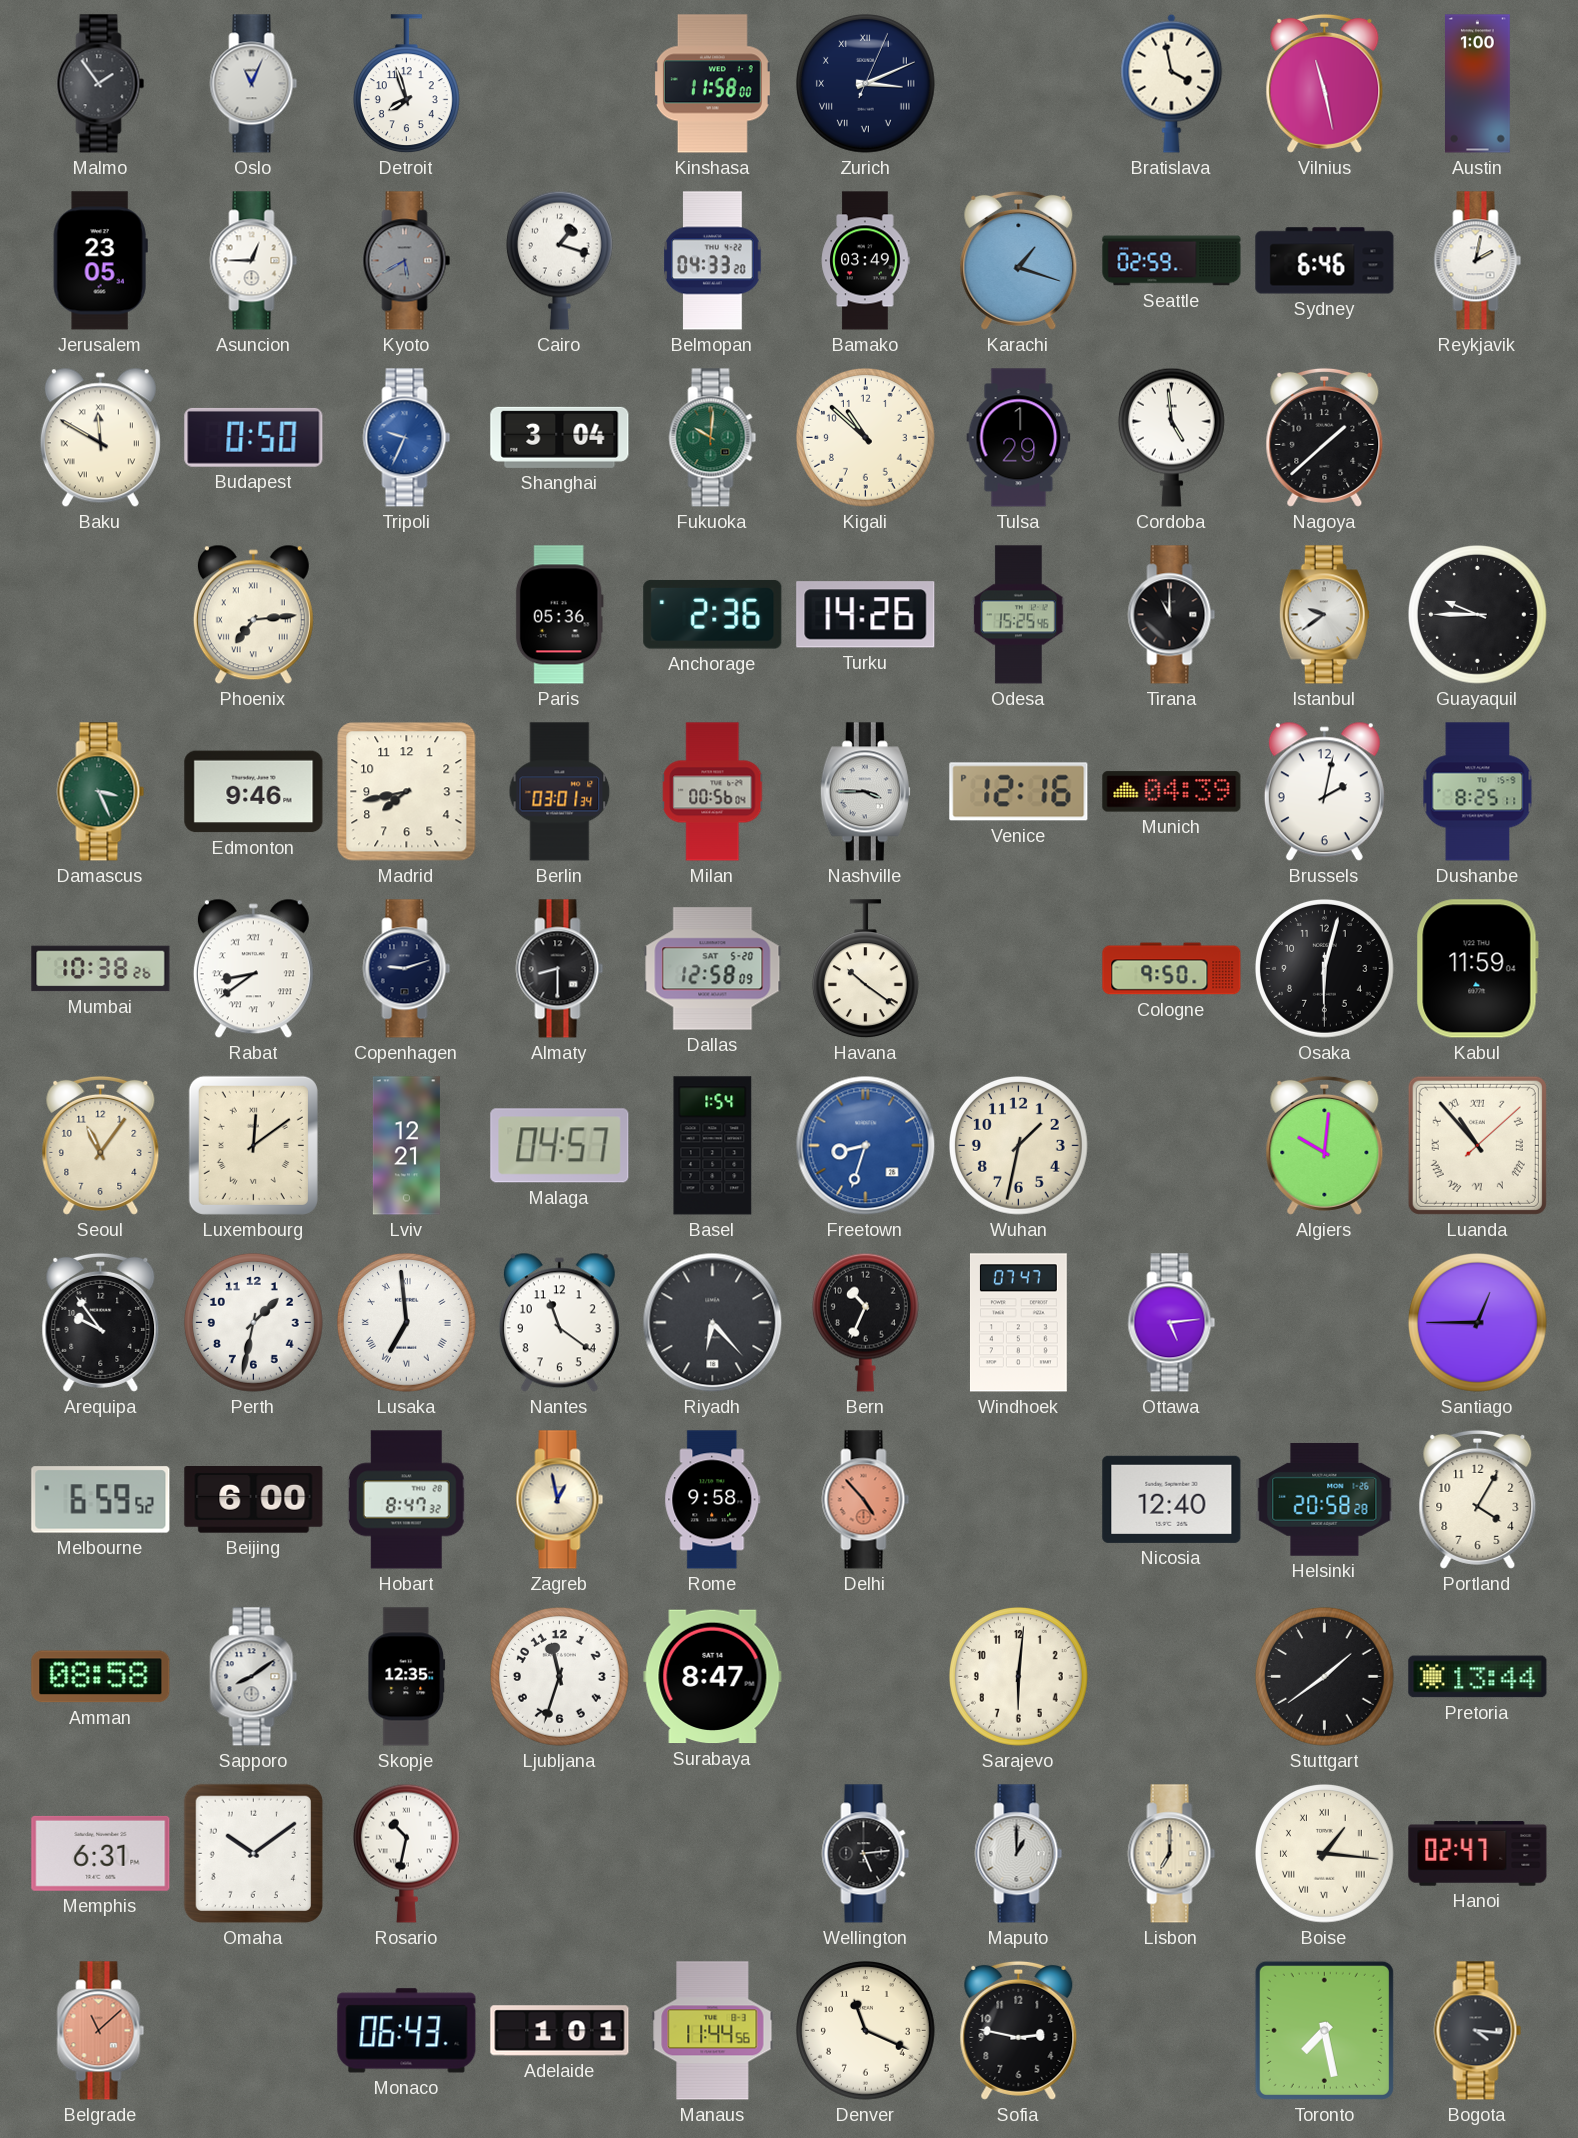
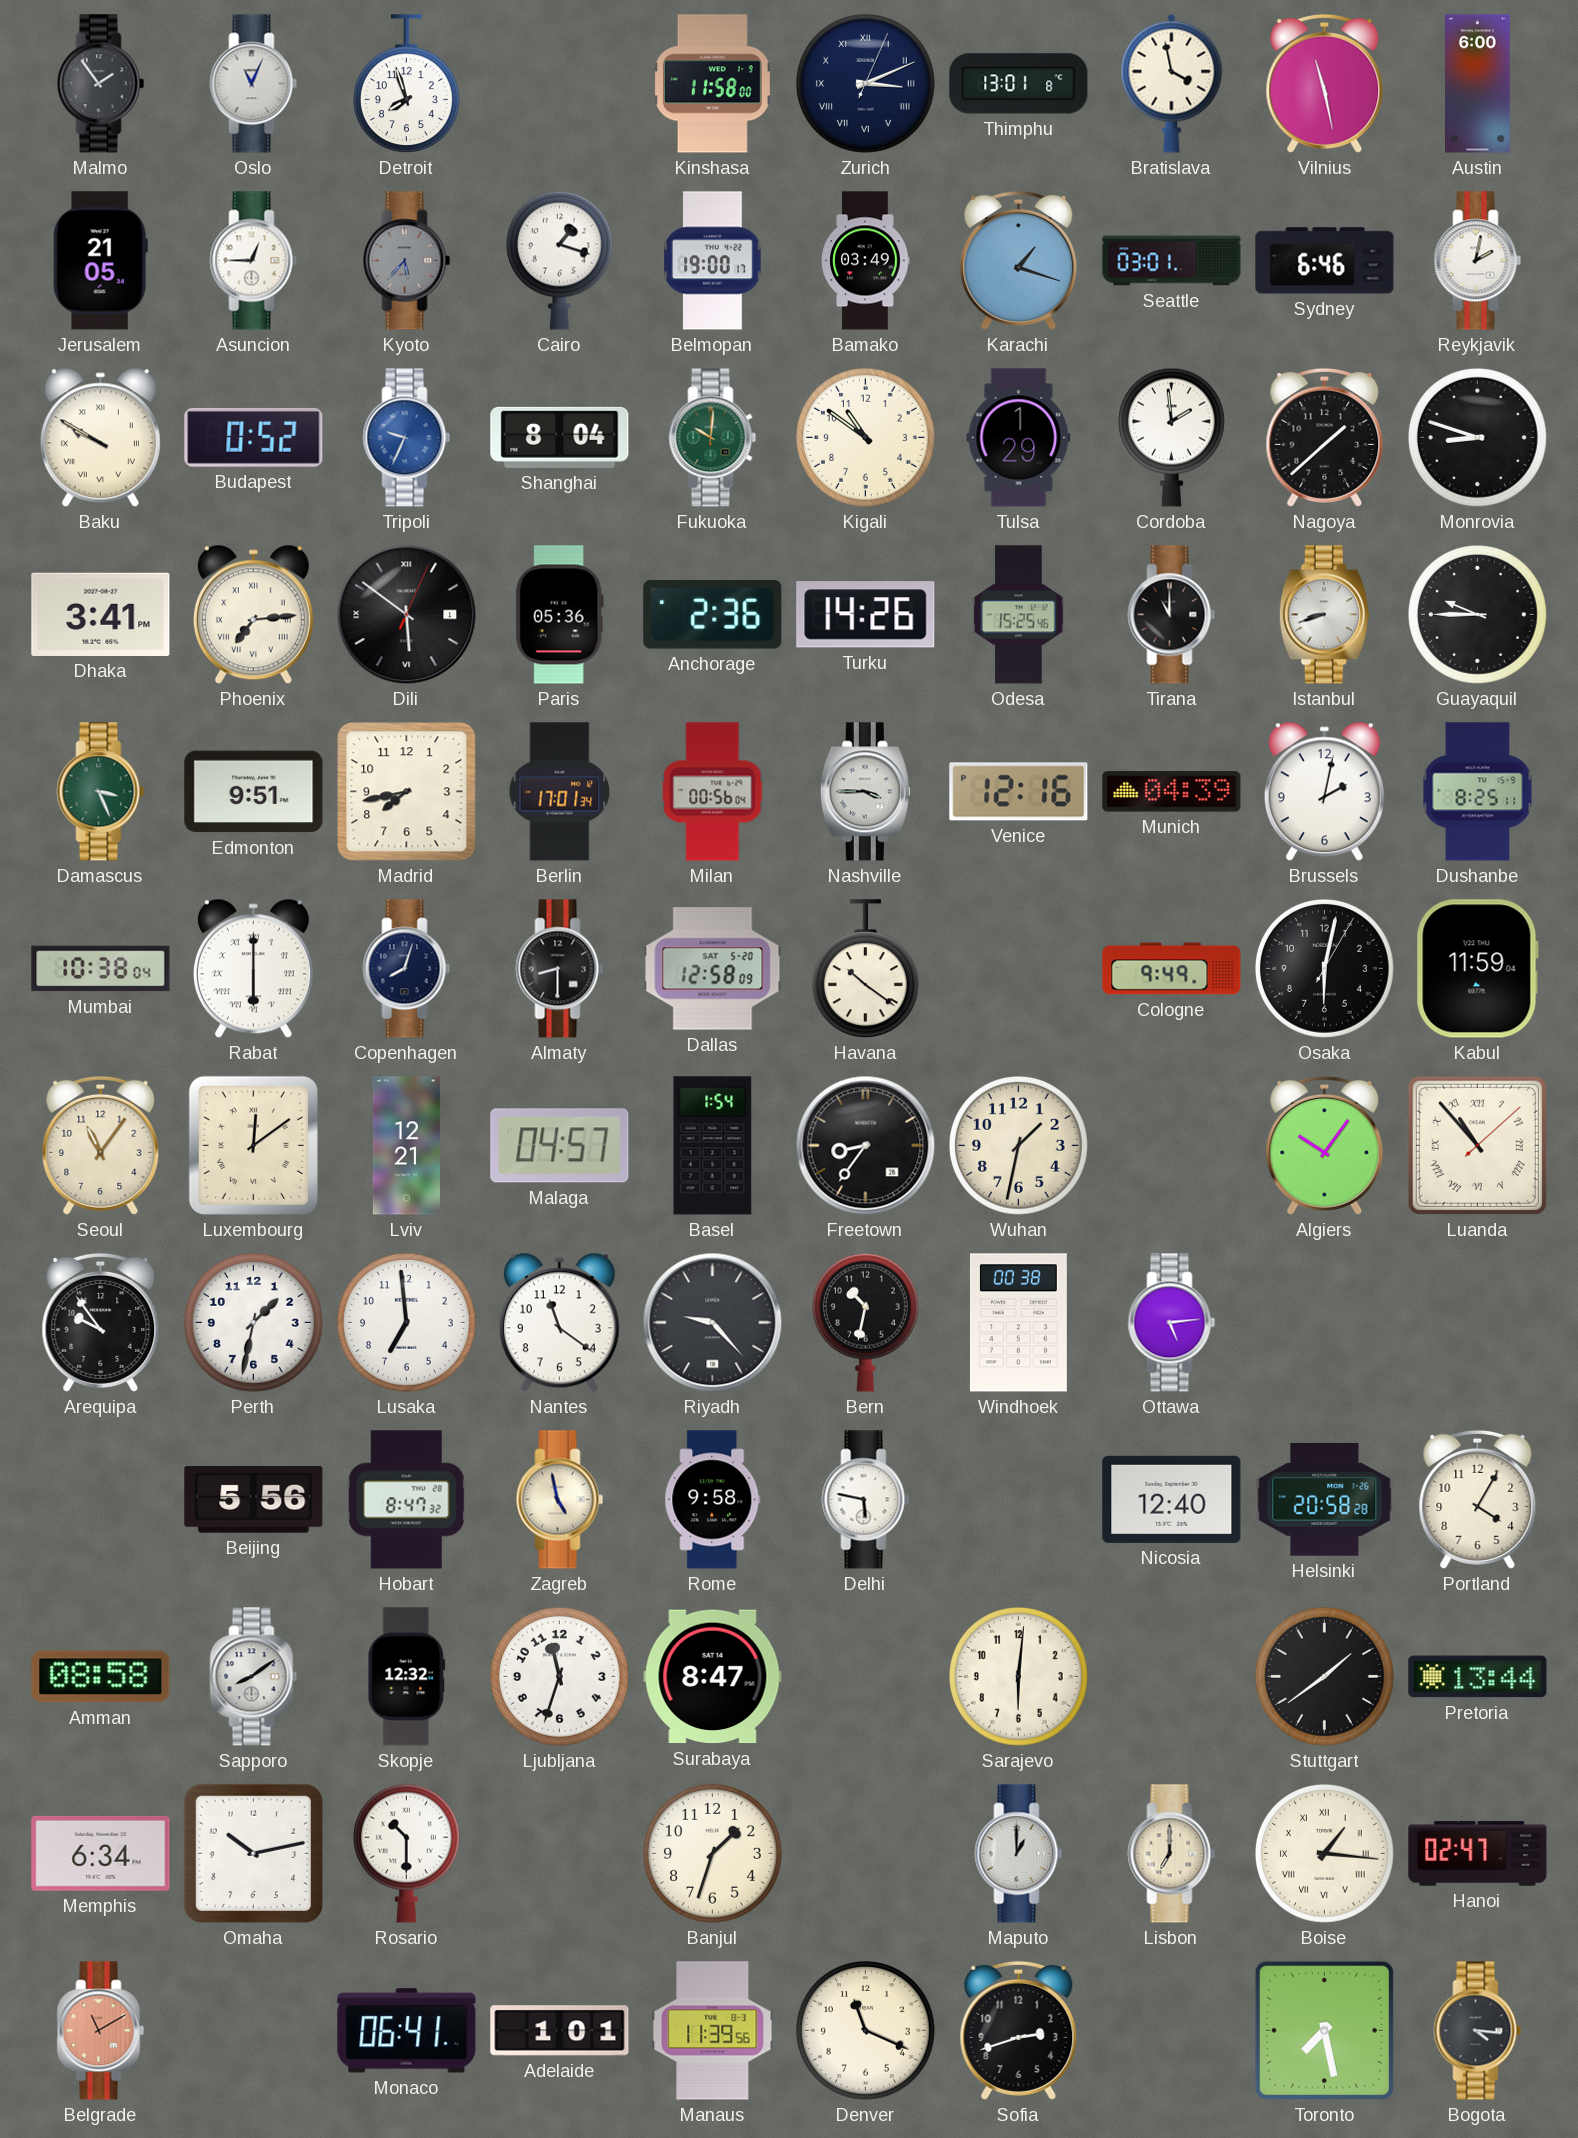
Thimphu: none -> 13:01 (1019, 84)
Austin: 1:00 -> 6:00 (1478, 84)
Jerusalem: 23:05 -> 21:05 (100, 261)
Kyoto: 5:40 -> 5:37 (407, 261)
Belmopan: 04:33 -> 19:00 (713, 261)
Seattle: 02:59 -> 03:01 (1172, 261)
Baku: 11:50 -> 9:50 (100, 438)
Budapest: 0:50 -> 0:52 (254, 437)
Shanghai: 3:04 -> 8:04 (560, 437)
Kigali: 10:52 -> 10:51 (866, 438)
Cordoba: 4:59 -> 1:59 (1171, 437)
Monrovia: none -> 8:48 (1478, 438)
Dhaka: none -> 3:41 (101, 614)
Dili: none -> 5:51 (407, 615)
Istanbul: 9:39 -> 8:42 (1324, 615)
Edmonton: 9:46 -> 9:51 (254, 792)
Berlin: 03:01 -> 17:01 (560, 792)
Mumbai: 10:38:26 -> 10:38:04 (101, 969)
Rabat: 8:39 -> 6:00 (253, 969)
Copenhagen: 9:12 -> 8:03 (407, 969)
Cologne: 9:50 -> 9:49 (1172, 969)
Osaka: 6:02:30 -> 6:02:05 (1325, 969)
Freetown: 8:33 -> 8:36 (866, 1146)
Freetown dial: blue -> black (866, 1146)
Algiers: 10:01 -> 10:06 (1325, 1145)
Lusaka numerals: Roman -> Arabic (407, 1323)
Riyadh: 6:23 -> 9:23 (713, 1323)
Bern: 10:34 -> 10:32 (865, 1322)
Windhoek: 07:47 -> 00:38 (1018, 1323)
Santiago: 12:45 -> none (1478, 1323)
Melbourne: 6:59 -> none (101, 1500)
Beijing: 6:00 -> 5:56 (254, 1500)
Zagreb: 12:58 -> 4:58 (560, 1500)
Delhi: 4:53 -> 5:47 (866, 1500)
Delhi dial: salmon -> white (866, 1500)
Skopje: 12:35 -> 12:32 (407, 1677)
Memphis: 6:31 -> 6:34 (101, 1853)
Omaha: 10:09 -> 10:13 (253, 1853)
Rosario: 10:32 -> 10:30 (406, 1853)
Banjul: none -> 1:33 (713, 1854)
Wellington: 5:14 -> none (866, 1854)
Belgrade: 11:08 -> 11:10 (101, 2031)
Monaco: 06:43 -> 06:41 (407, 2031)
Manaus: 11:44 -> 11:39 (713, 2031)
Sofia: 2:47 -> 2:42 (1019, 2030)
